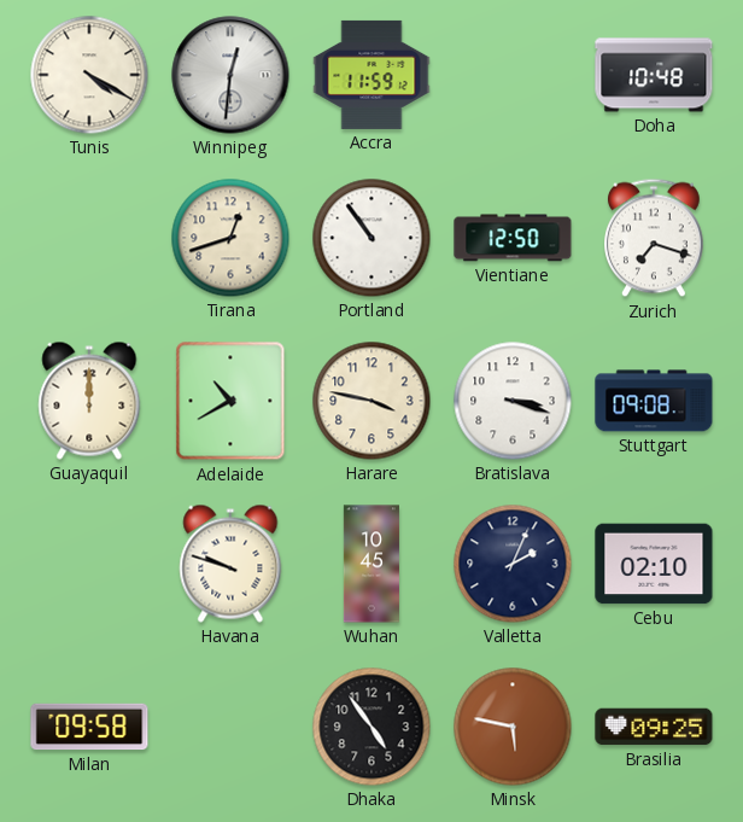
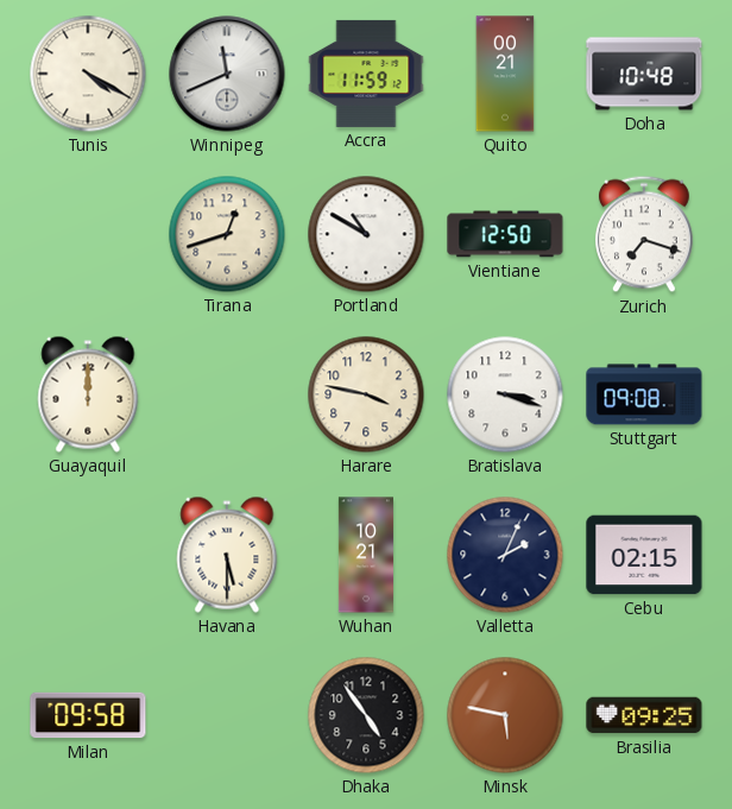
Winnipeg: 12:31 -> 11:41 (227, 74)
Quito: none -> 00:21 (505, 74)
Portland: 10:54 -> 10:50 (366, 234)
Adelaide: 10:40 -> none (230, 401)
Havana: 9:48 -> 5:30 (227, 555)
Wuhan: 10:45 -> 10:21 (366, 555)
Cebu: 02:10 -> 02:15 (644, 555)
